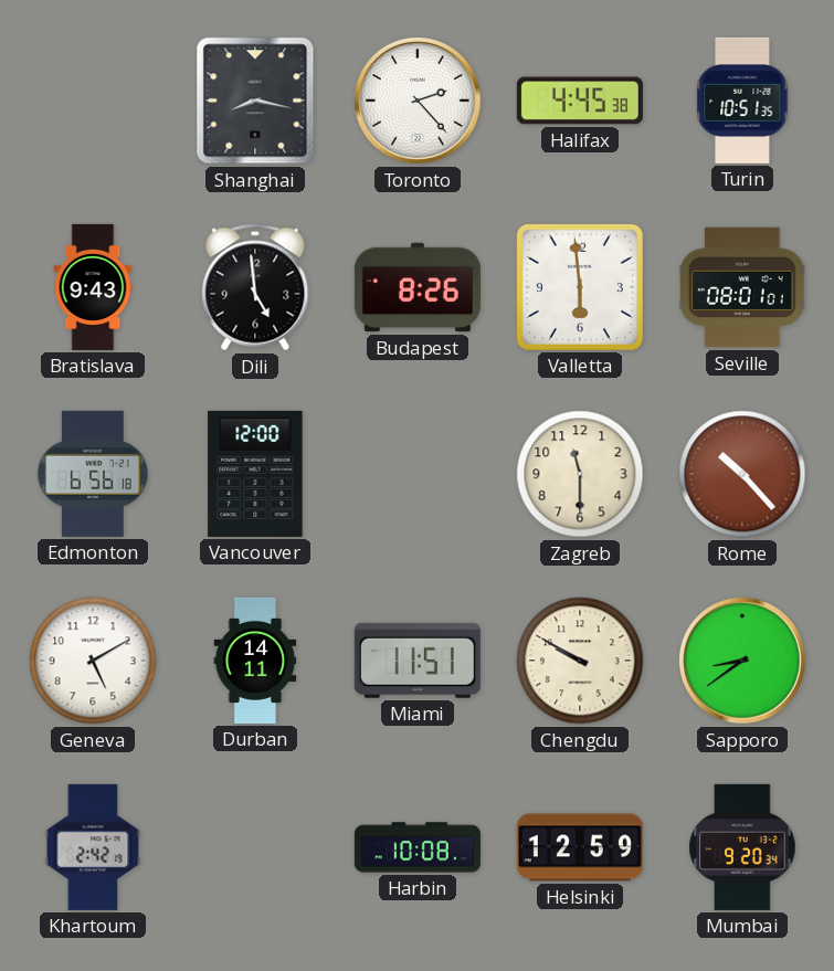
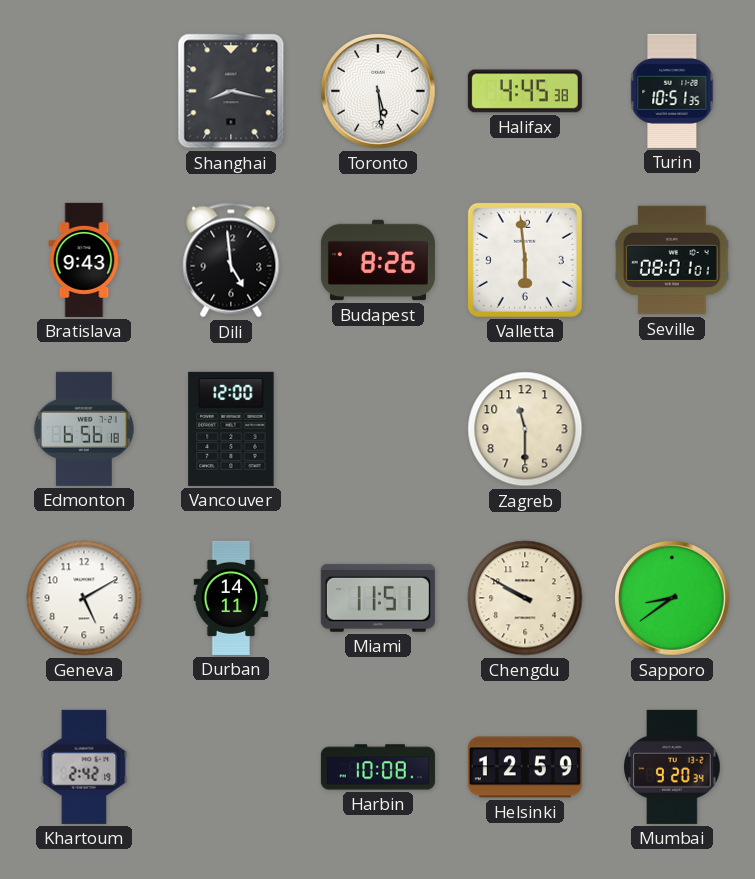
Toronto: 2:23 -> 5:29 (379, 92)
Rome: 10:23 -> none (742, 474)
